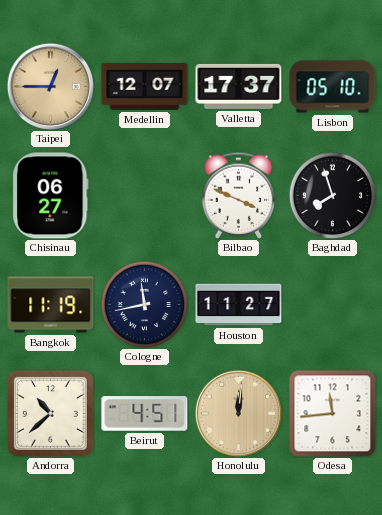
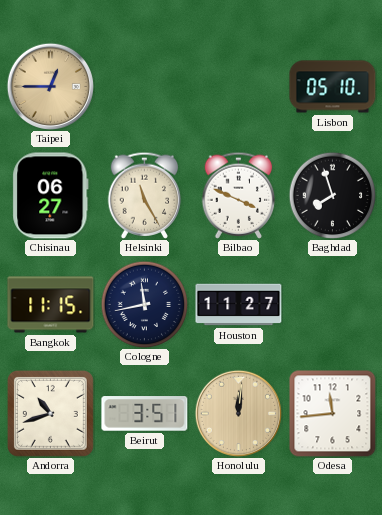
Medellin: 12:07 -> none (145, 86)
Valletta: 17:37 -> none (239, 86)
Helsinki: none -> 11:25 (145, 195)
Bangkok: 11:19 -> 11:15 (51, 305)
Andorra: 10:38 -> 10:42 (50, 413)
Beirut: 4:51 -> 3:51 (145, 414)
